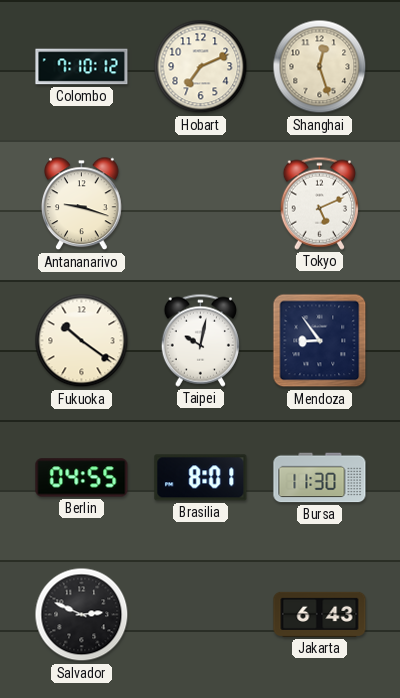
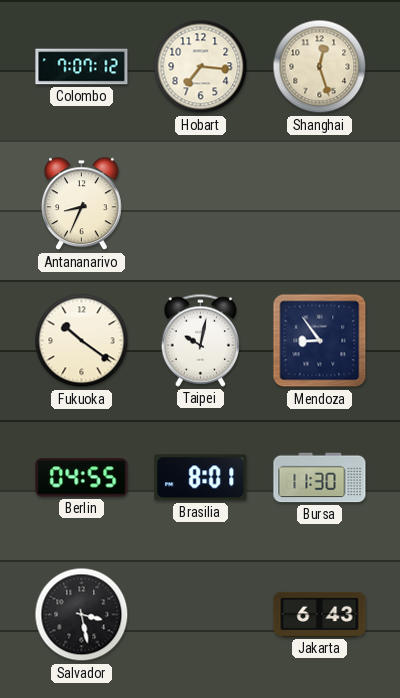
Colombo: 7:10 -> 7:07 (82, 67)
Hobart: 7:11 -> 7:16 (201, 67)
Antananarivo: 9:18 -> 8:34 (82, 204)
Tokyo: 5:11 -> none (319, 203)
Salvador: 2:49 -> 3:28 (82, 615)
